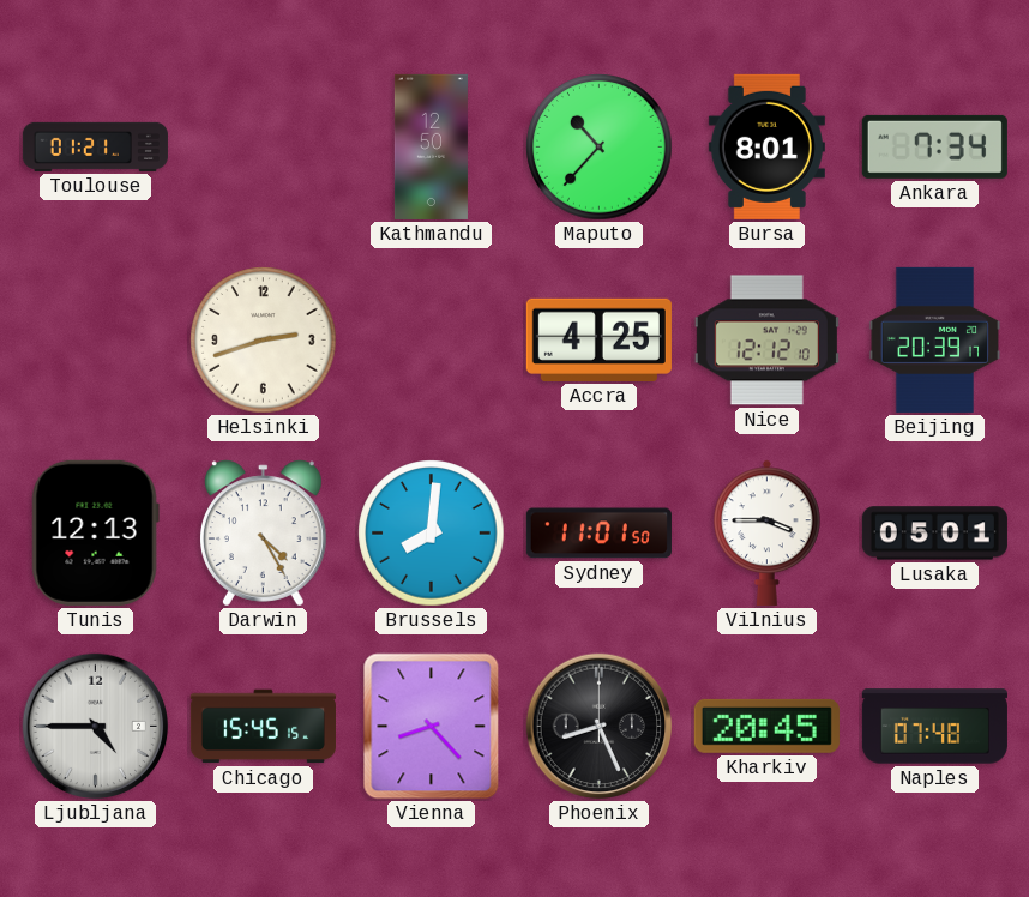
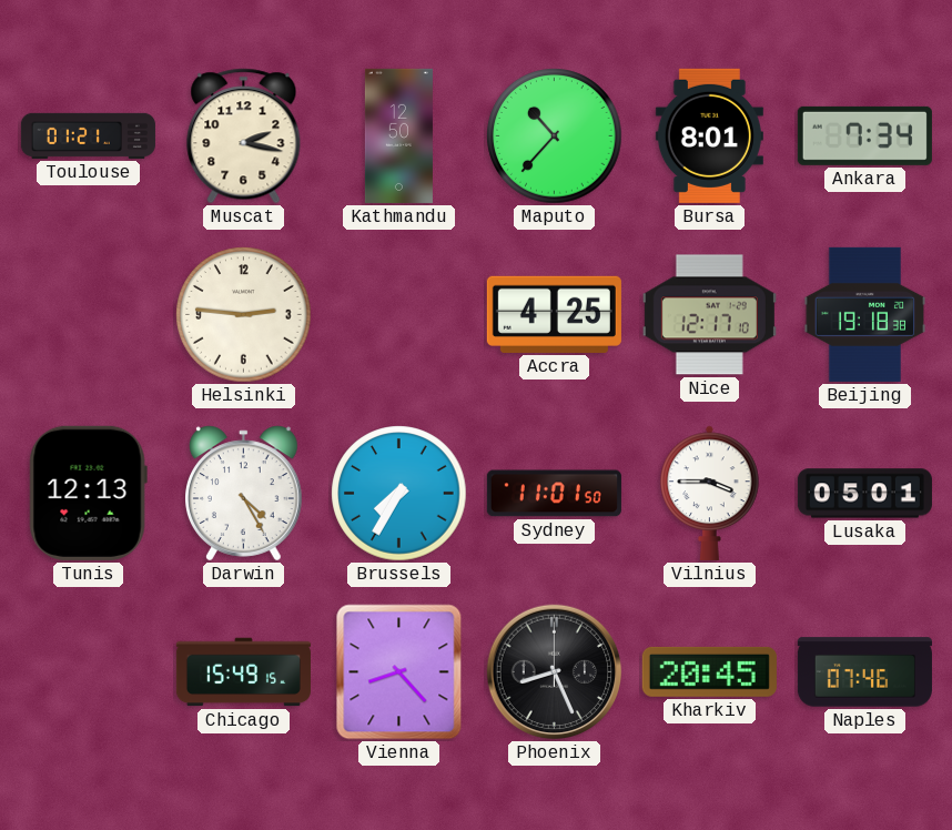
Muscat: none -> 2:17 (244, 136)
Helsinki: 2:42 -> 2:46 (244, 315)
Nice: 12:12 -> 12:17 (709, 315)
Beijing: 20:39 -> 19:18 (865, 314)
Brussels: 8:01 -> 7:35 (399, 494)
Ljubljana: 4:45 -> none (96, 727)
Chicago: 15:45 -> 15:49 (243, 672)
Naples: 07:48 -> 07:46 (864, 672)
